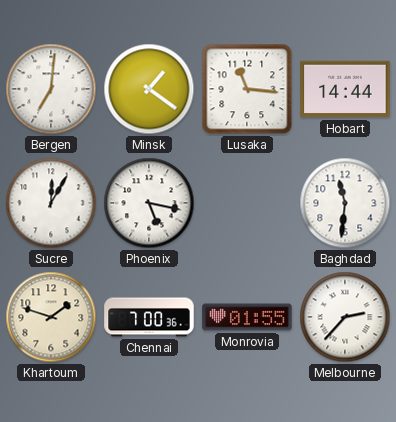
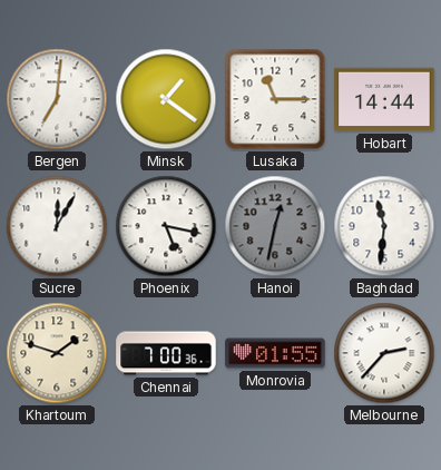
Lusaka: 11:16 -> 11:15 (275, 99)
Hanoi: none -> 12:32 (275, 226)
